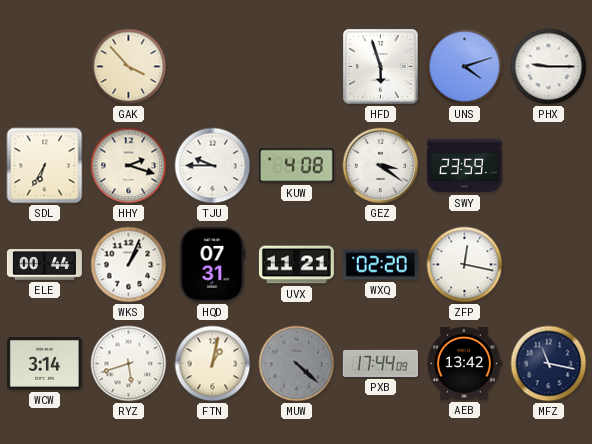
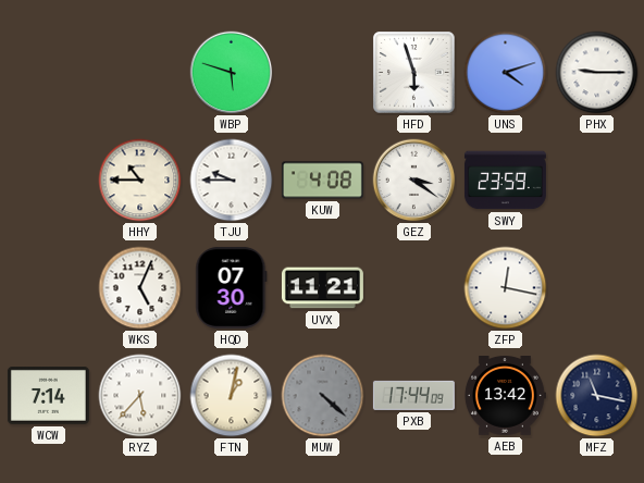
GAK: 3:53 -> none (129, 67)
WBP: none -> 5:48 (232, 73)
SDL: 6:35 -> none (45, 166)
HHY: 2:18 -> 10:45 (140, 181)
ELE: 00:44 -> none (44, 265)
WKS: 1:04 -> 5:04 (140, 288)
HQD: 07:31 -> 07:30 (232, 287)
WXQ: 02:20 -> none (380, 265)
WCW: 3:14 -> 7:14 (48, 396)
RYZ: 5:42 -> 5:37 (140, 396)
